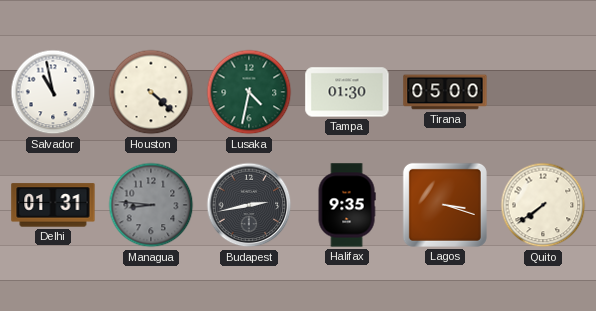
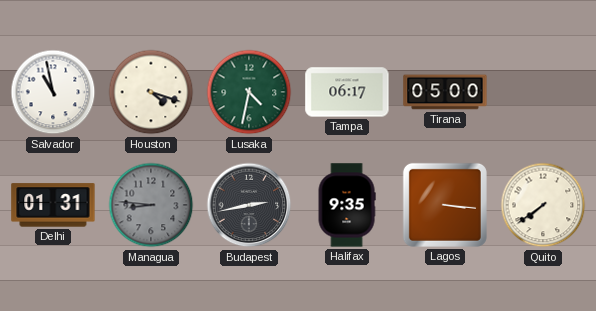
Houston: 4:22 -> 4:18 (151, 92)
Tampa: 01:30 -> 06:17 (347, 92)
Lagos: 3:18 -> 3:16 (445, 205)
